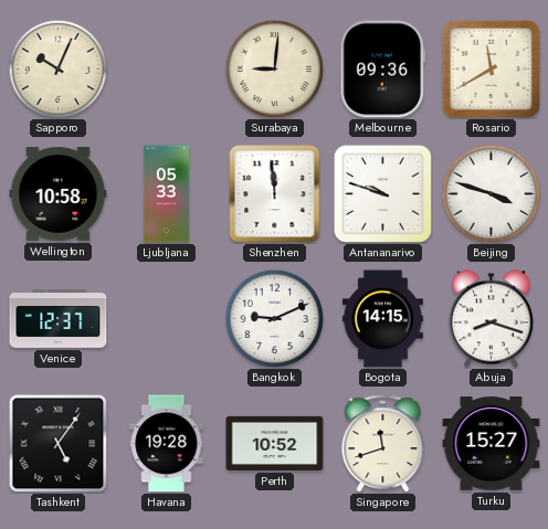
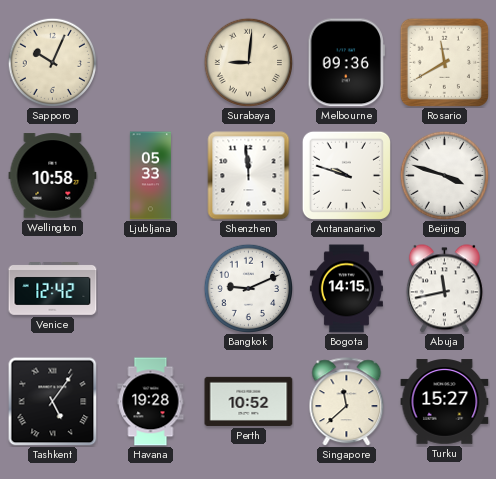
Venice: 12:37 -> 12:42 (53, 289)
Abuja: 8:18 -> 11:43 (444, 289)
Singapore: 11:42 -> 11:38 (347, 402)
